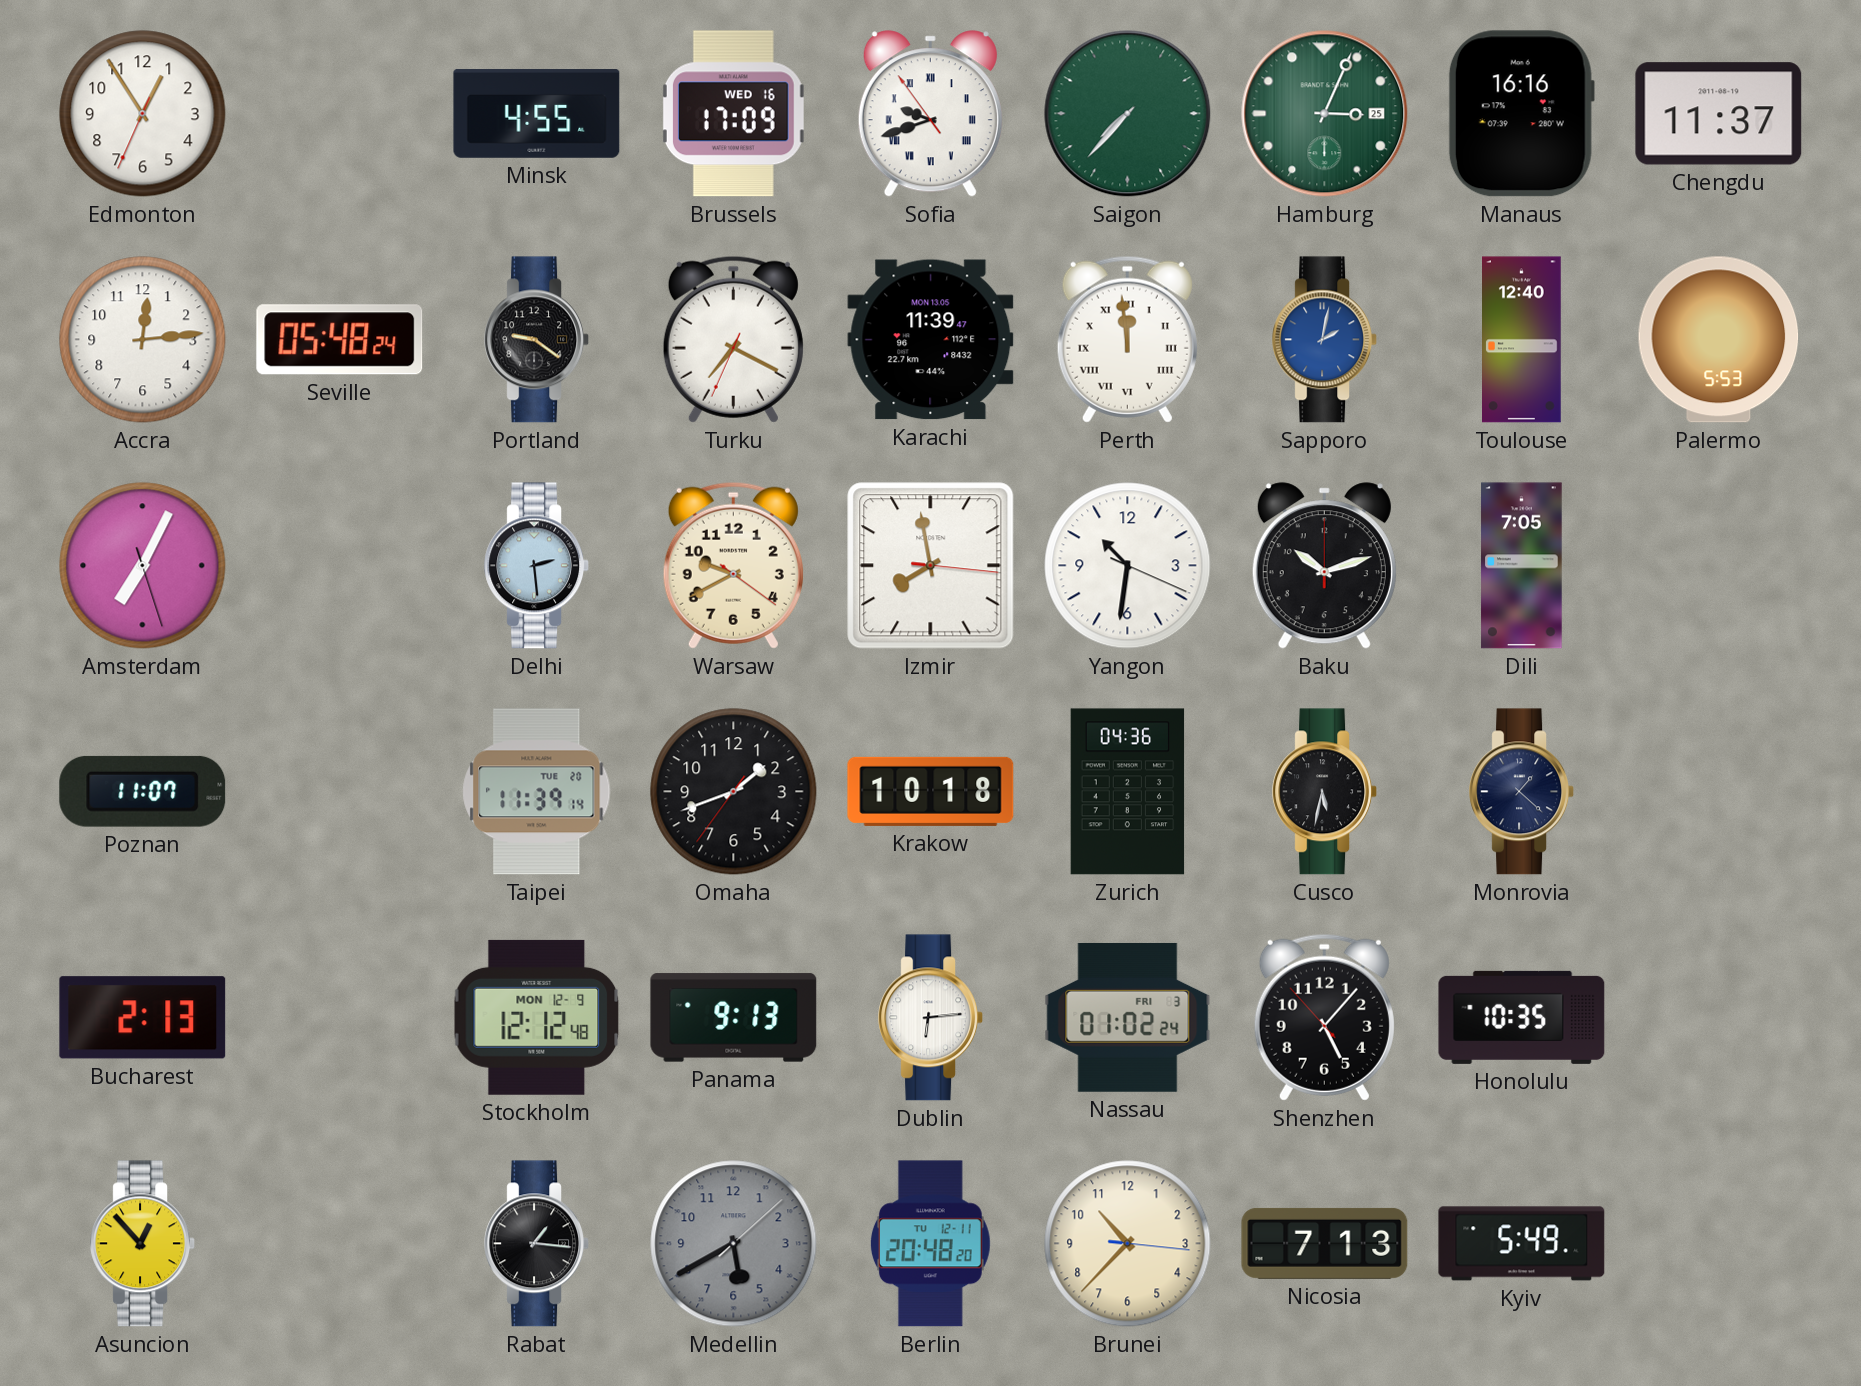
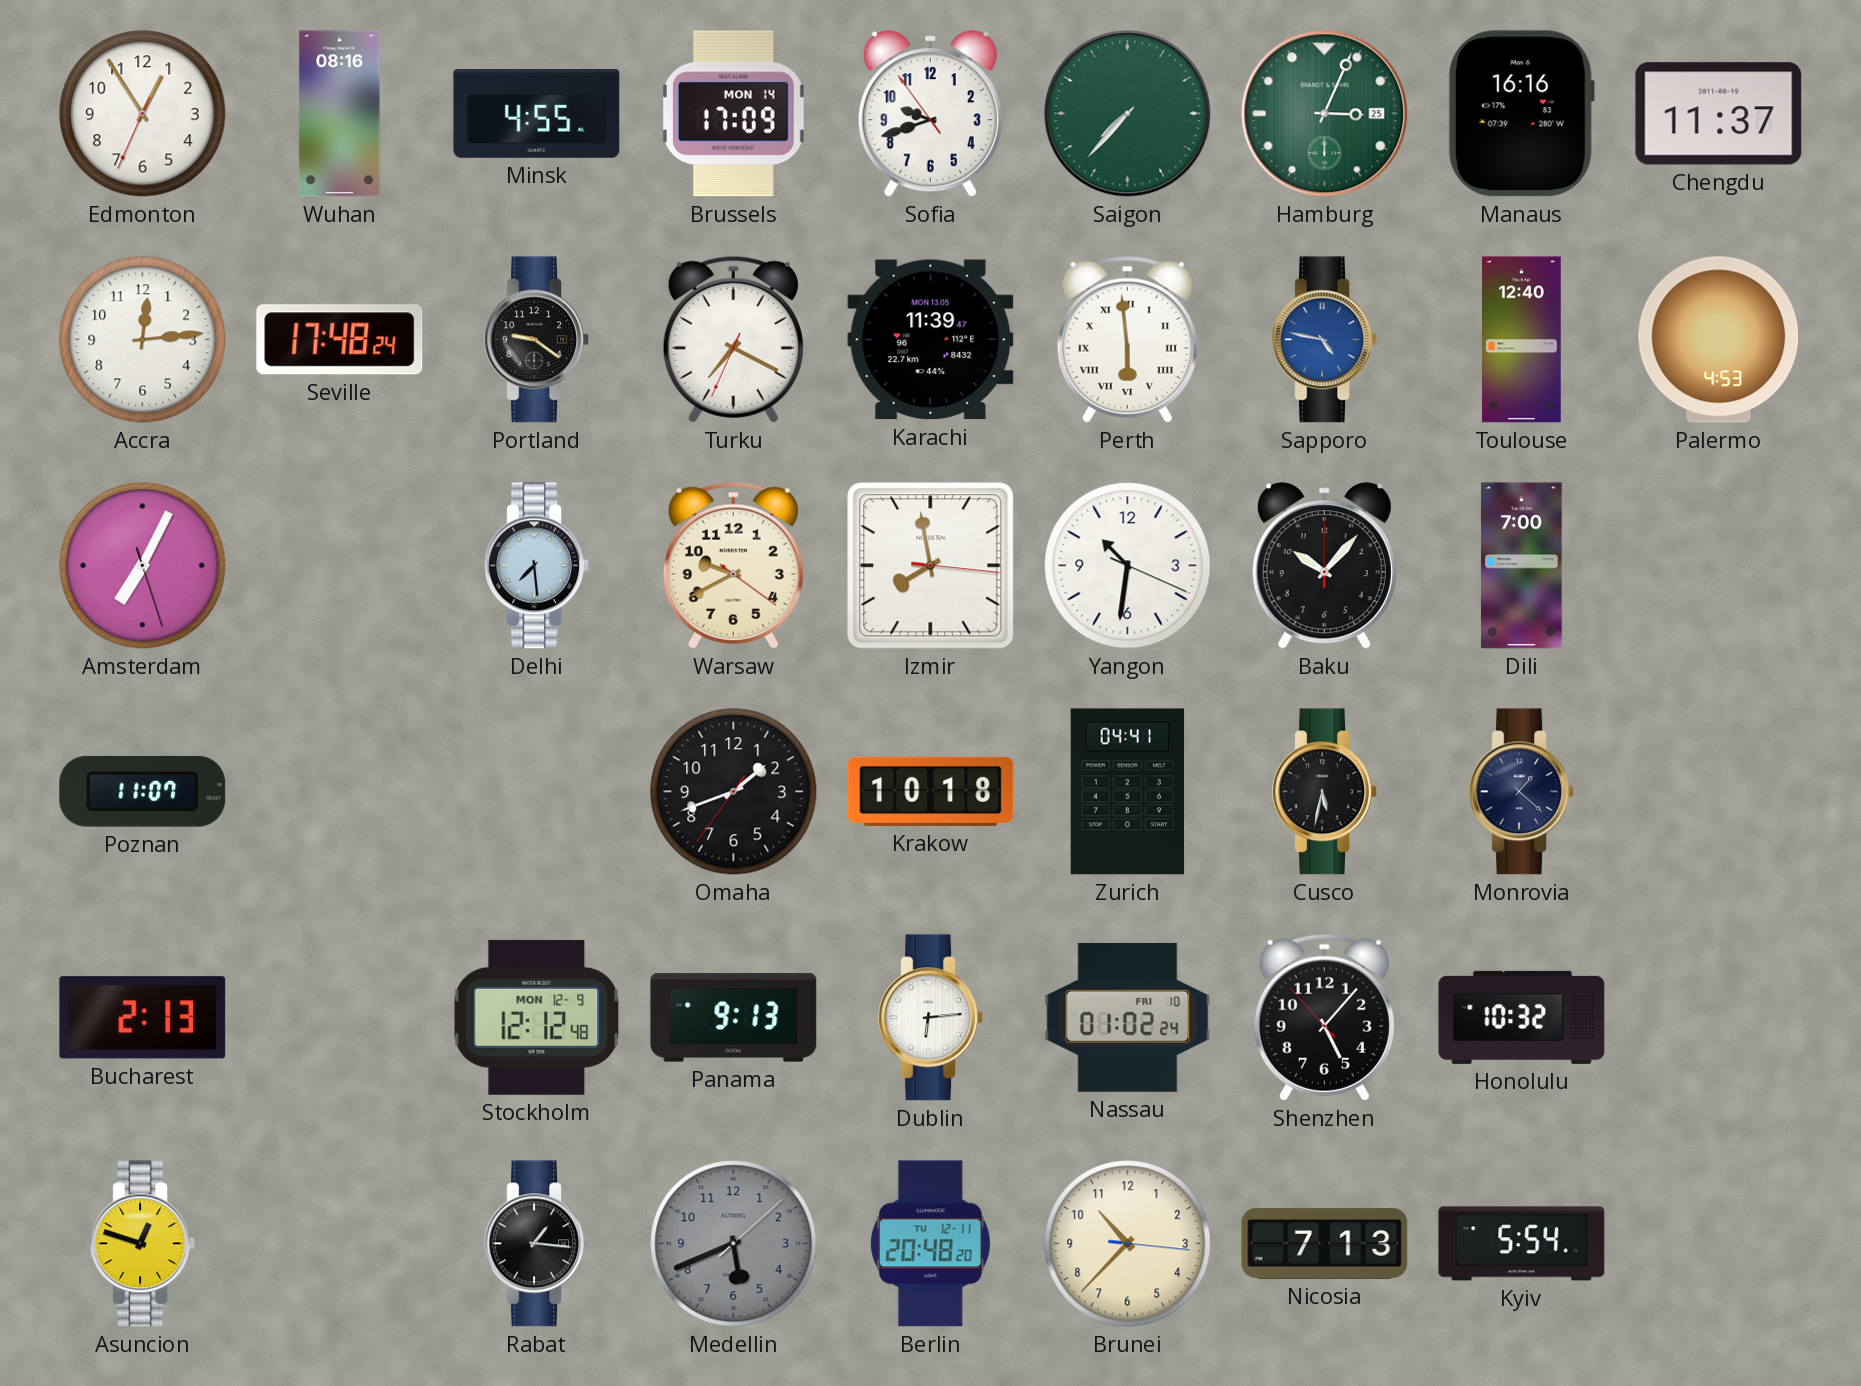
Wuhan: none -> 08:16 (340, 114)
Brussels date: WED 16 -> MON 14 (733, 114)
Sofia numerals: Roman -> Arabic (930, 114)
Seville: 05:48 -> 17:48 (340, 340)
Perth: 11:59 -> 5:59 (1127, 339)
Sapporo: 2:02 -> 4:47 (1325, 340)
Palermo: 5:53 -> 4:53 (1719, 340)
Delhi: 2:29 -> 7:29 (537, 566)
Baku: 10:12 -> 10:07 (1324, 566)
Dili: 7:05 -> 7:00 (1522, 566)
Taipei: 11:39 -> none (537, 792)
Zurich: 04:36 -> 04:41 (1128, 792)
Nassau date: FRI 3 -> FRI 10 (1128, 1017)
Honolulu: 10:35 -> 10:32 (1522, 1017)
Asuncion: 12:53 -> 12:48 (143, 1244)
Medellin: 5:40 -> 5:41 (734, 1244)
Kyiv: 5:49 -> 5:54 (1522, 1244)
